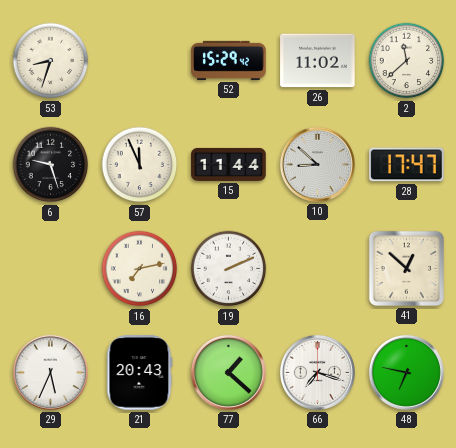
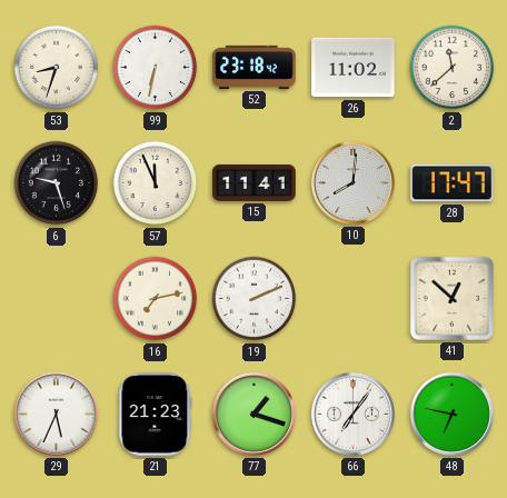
99: none -> 6:32 (156, 68)
52: 15:29 -> 23:18 (255, 67)
15: 11:44 -> 11:41 (255, 182)
10: 8:52 -> 8:01 (352, 182)
21: 20:43 -> 21:23 (156, 415)
77: 1:22 -> 1:18 (254, 414)
66: 7:18 -> 7:06 (352, 414)
